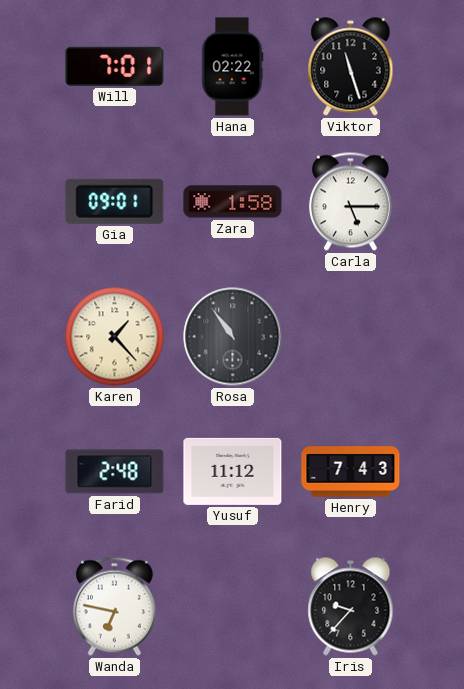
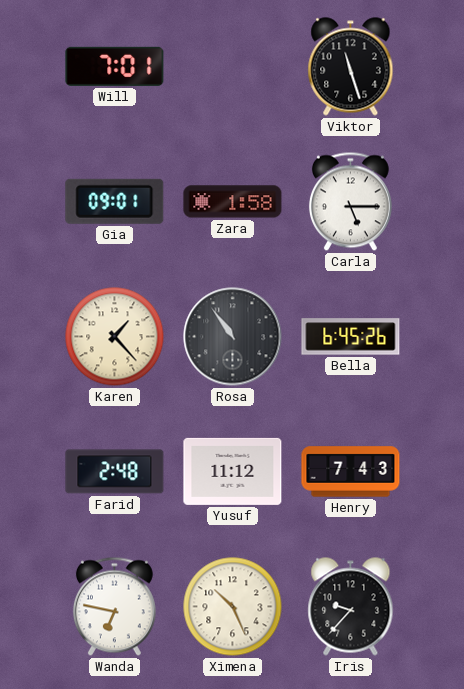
Hana: 02:22 -> none (233, 67)
Bella: none -> 6:45 (351, 337)
Ximena: none -> 10:26 (233, 607)
